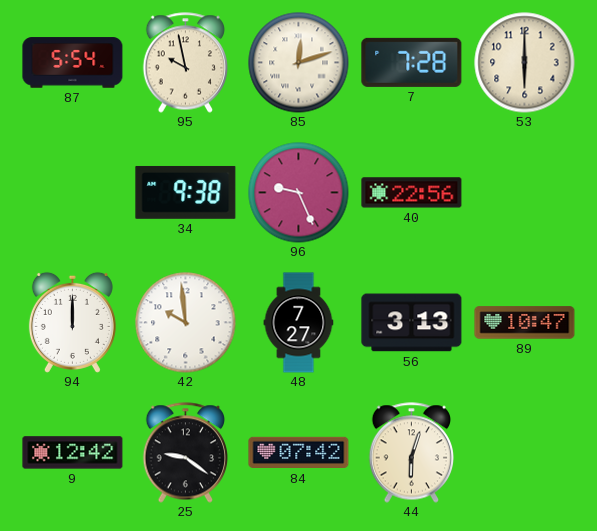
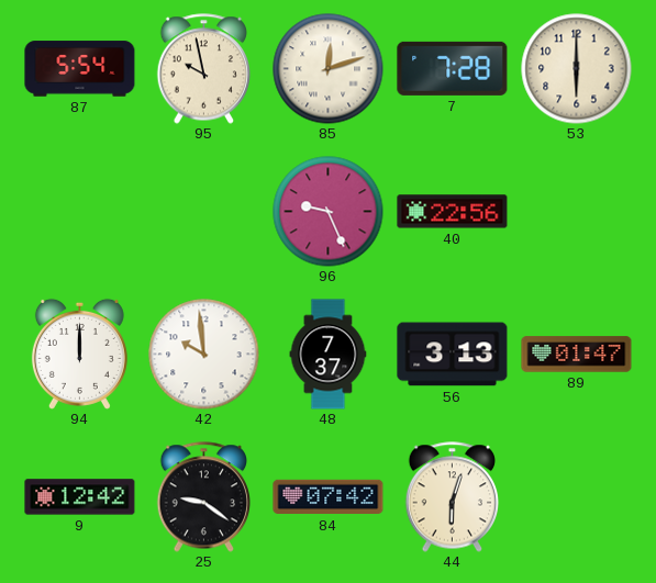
34: 9:38 -> none (186, 192)
48: 7:27 -> 7:37 (329, 355)
89: 10:47 -> 01:47 (577, 355)
